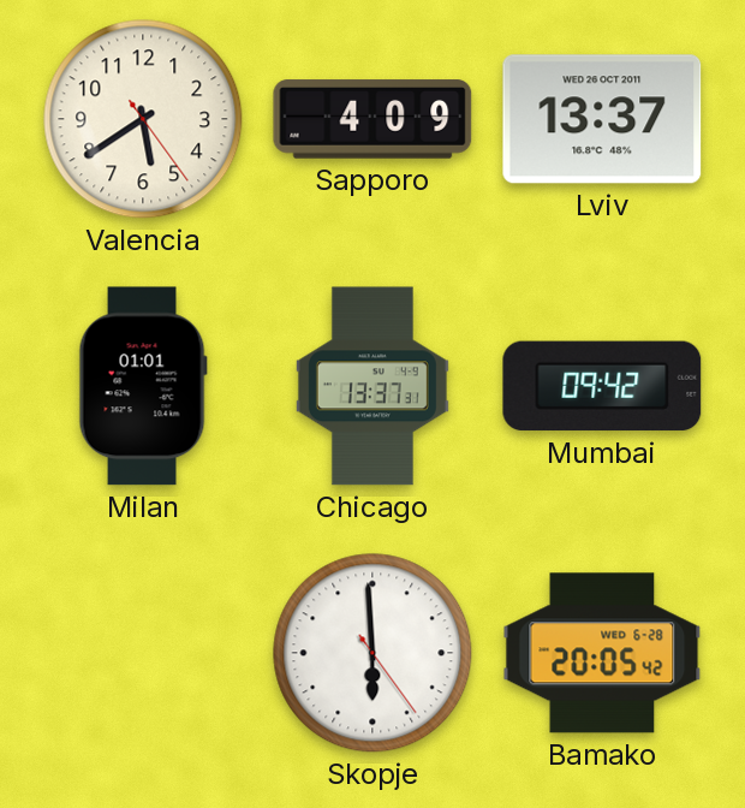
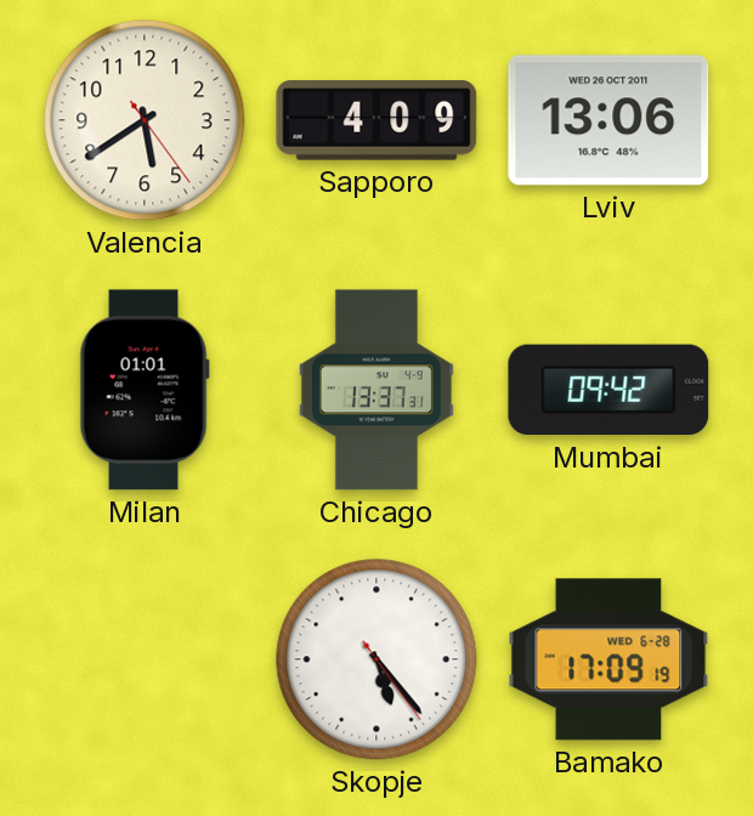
Lviv: 13:37 -> 13:06 (608, 120)
Skopje: 5:59 -> 5:23 (376, 659)
Bamako: 20:05 -> 17:09 (608, 659)
